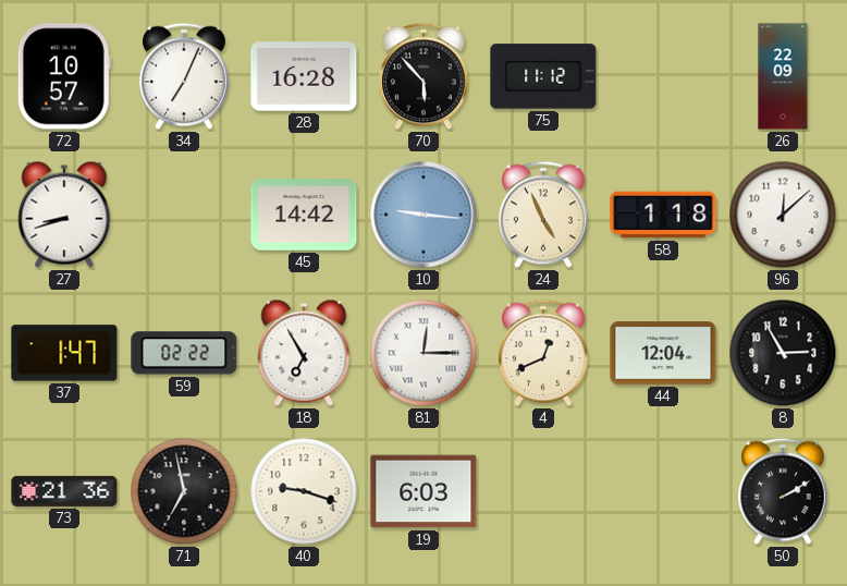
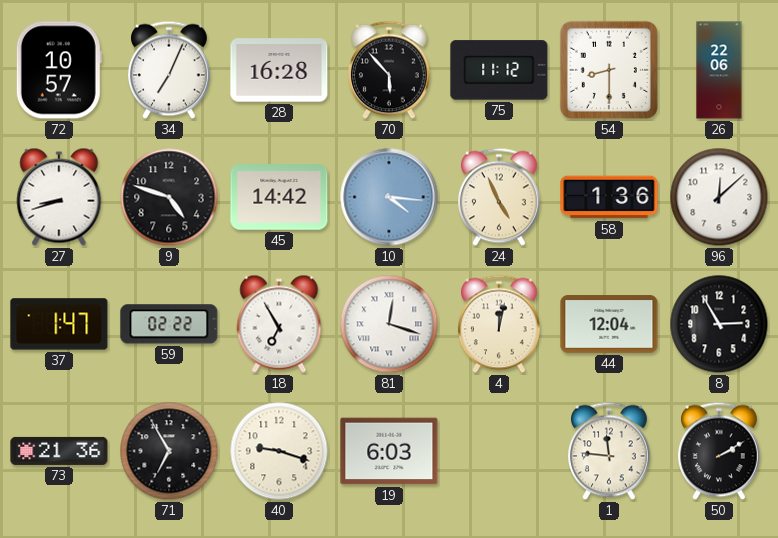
54: none -> 8:30 (609, 70)
26: 22:09 -> 22:06 (719, 70)
9: none -> 4:48 (169, 197)
10: 9:16 -> 4:16 (389, 197)
58: 1:18 -> 1:36 (609, 197)
81: 12:15 -> 12:18 (389, 324)
4: 12:41 -> 12:02 (500, 324)
71: 6:58 -> 6:55 (169, 451)
1: none -> 11:46 (610, 451)
